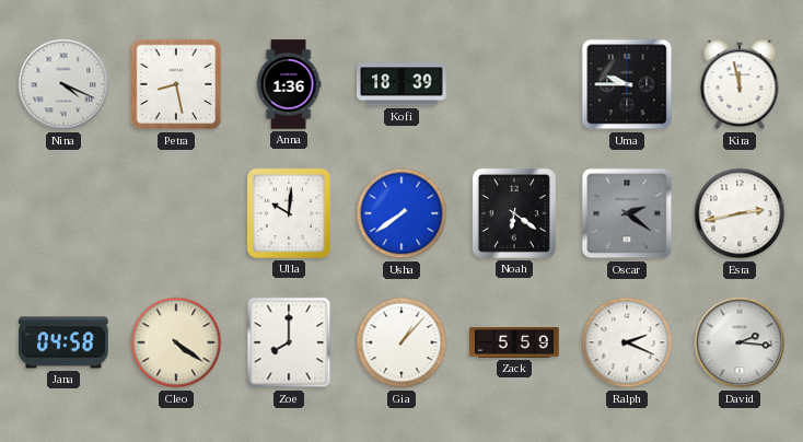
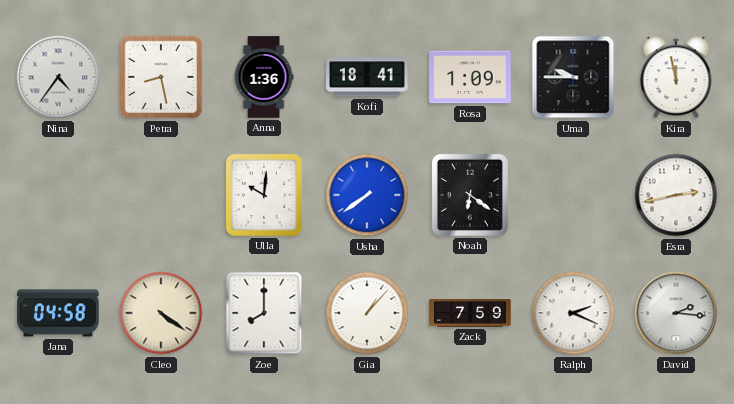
Nina: 4:19 -> 4:36 (58, 77)
Kofi: 18:39 -> 18:41 (367, 77)
Rosa: none -> 1:09 (470, 77)
Oscar: 2:21 -> none (627, 213)
Zack: 5:59 -> 7:59 (470, 314)
